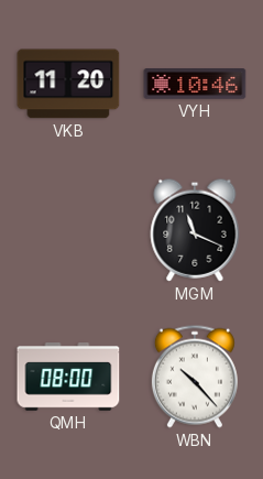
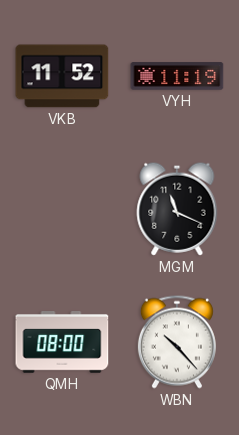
VKB: 11:20 -> 11:52 (62, 76)
VYH: 10:46 -> 11:19 (177, 76)
